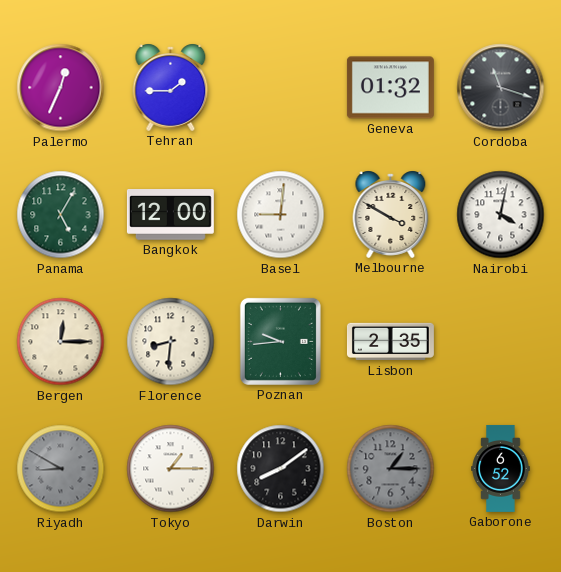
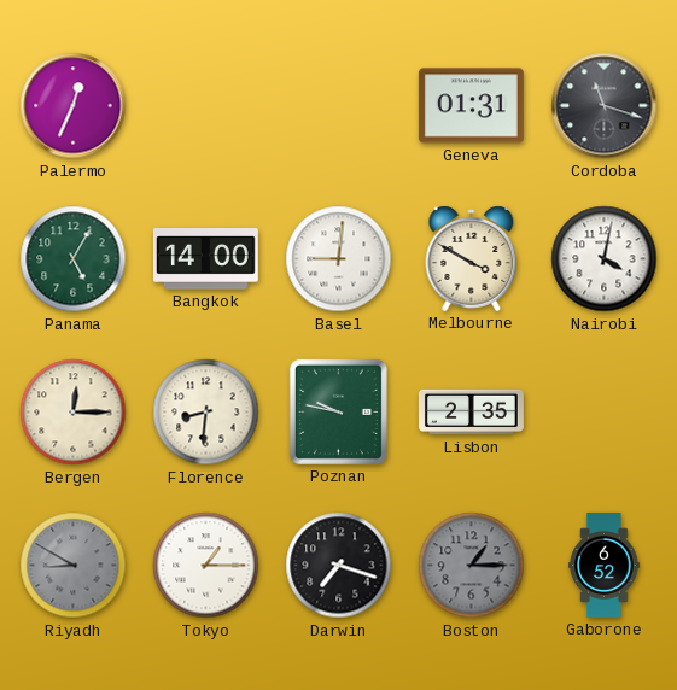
Tehran: 1:45 -> none (171, 87)
Geneva: 01:32 -> 01:31 (471, 106)
Bangkok: 12:00 -> 14:00 (205, 259)
Poznan: 9:44 -> 9:47 (338, 411)
Darwin: 8:09 -> 7:18 (339, 566)
